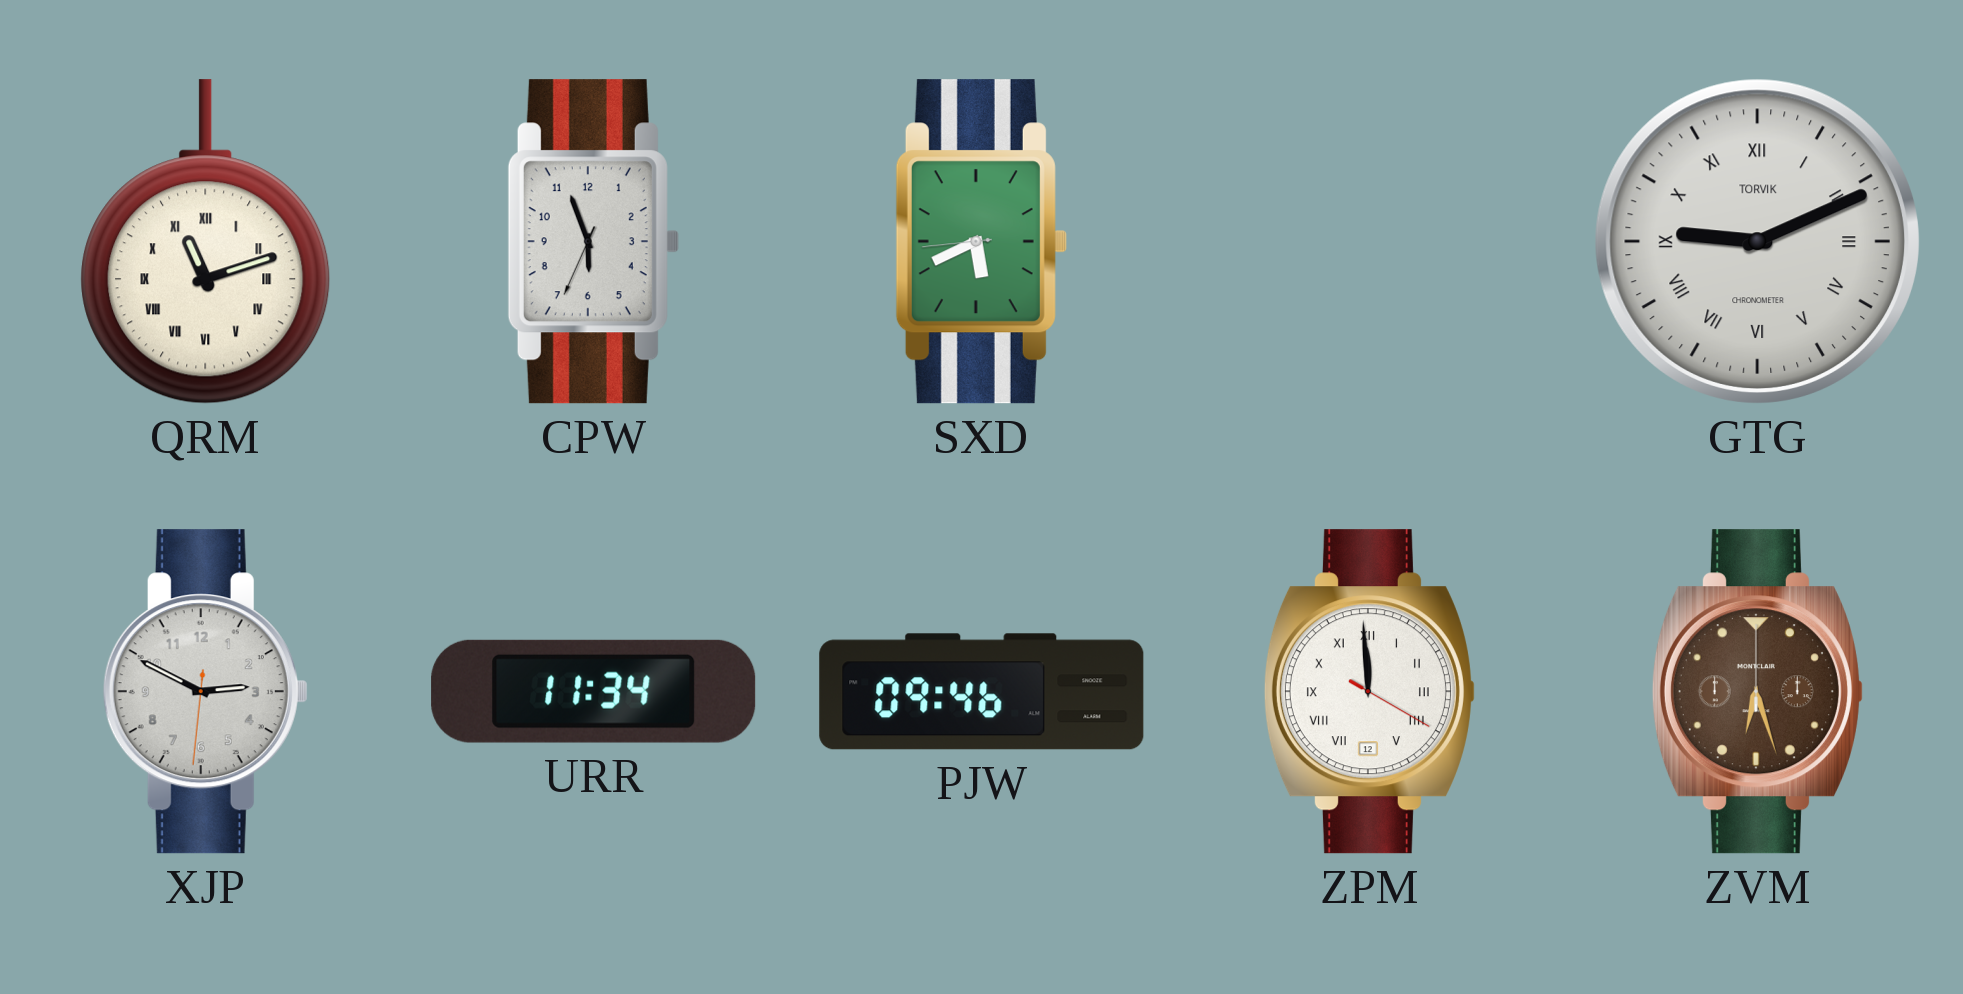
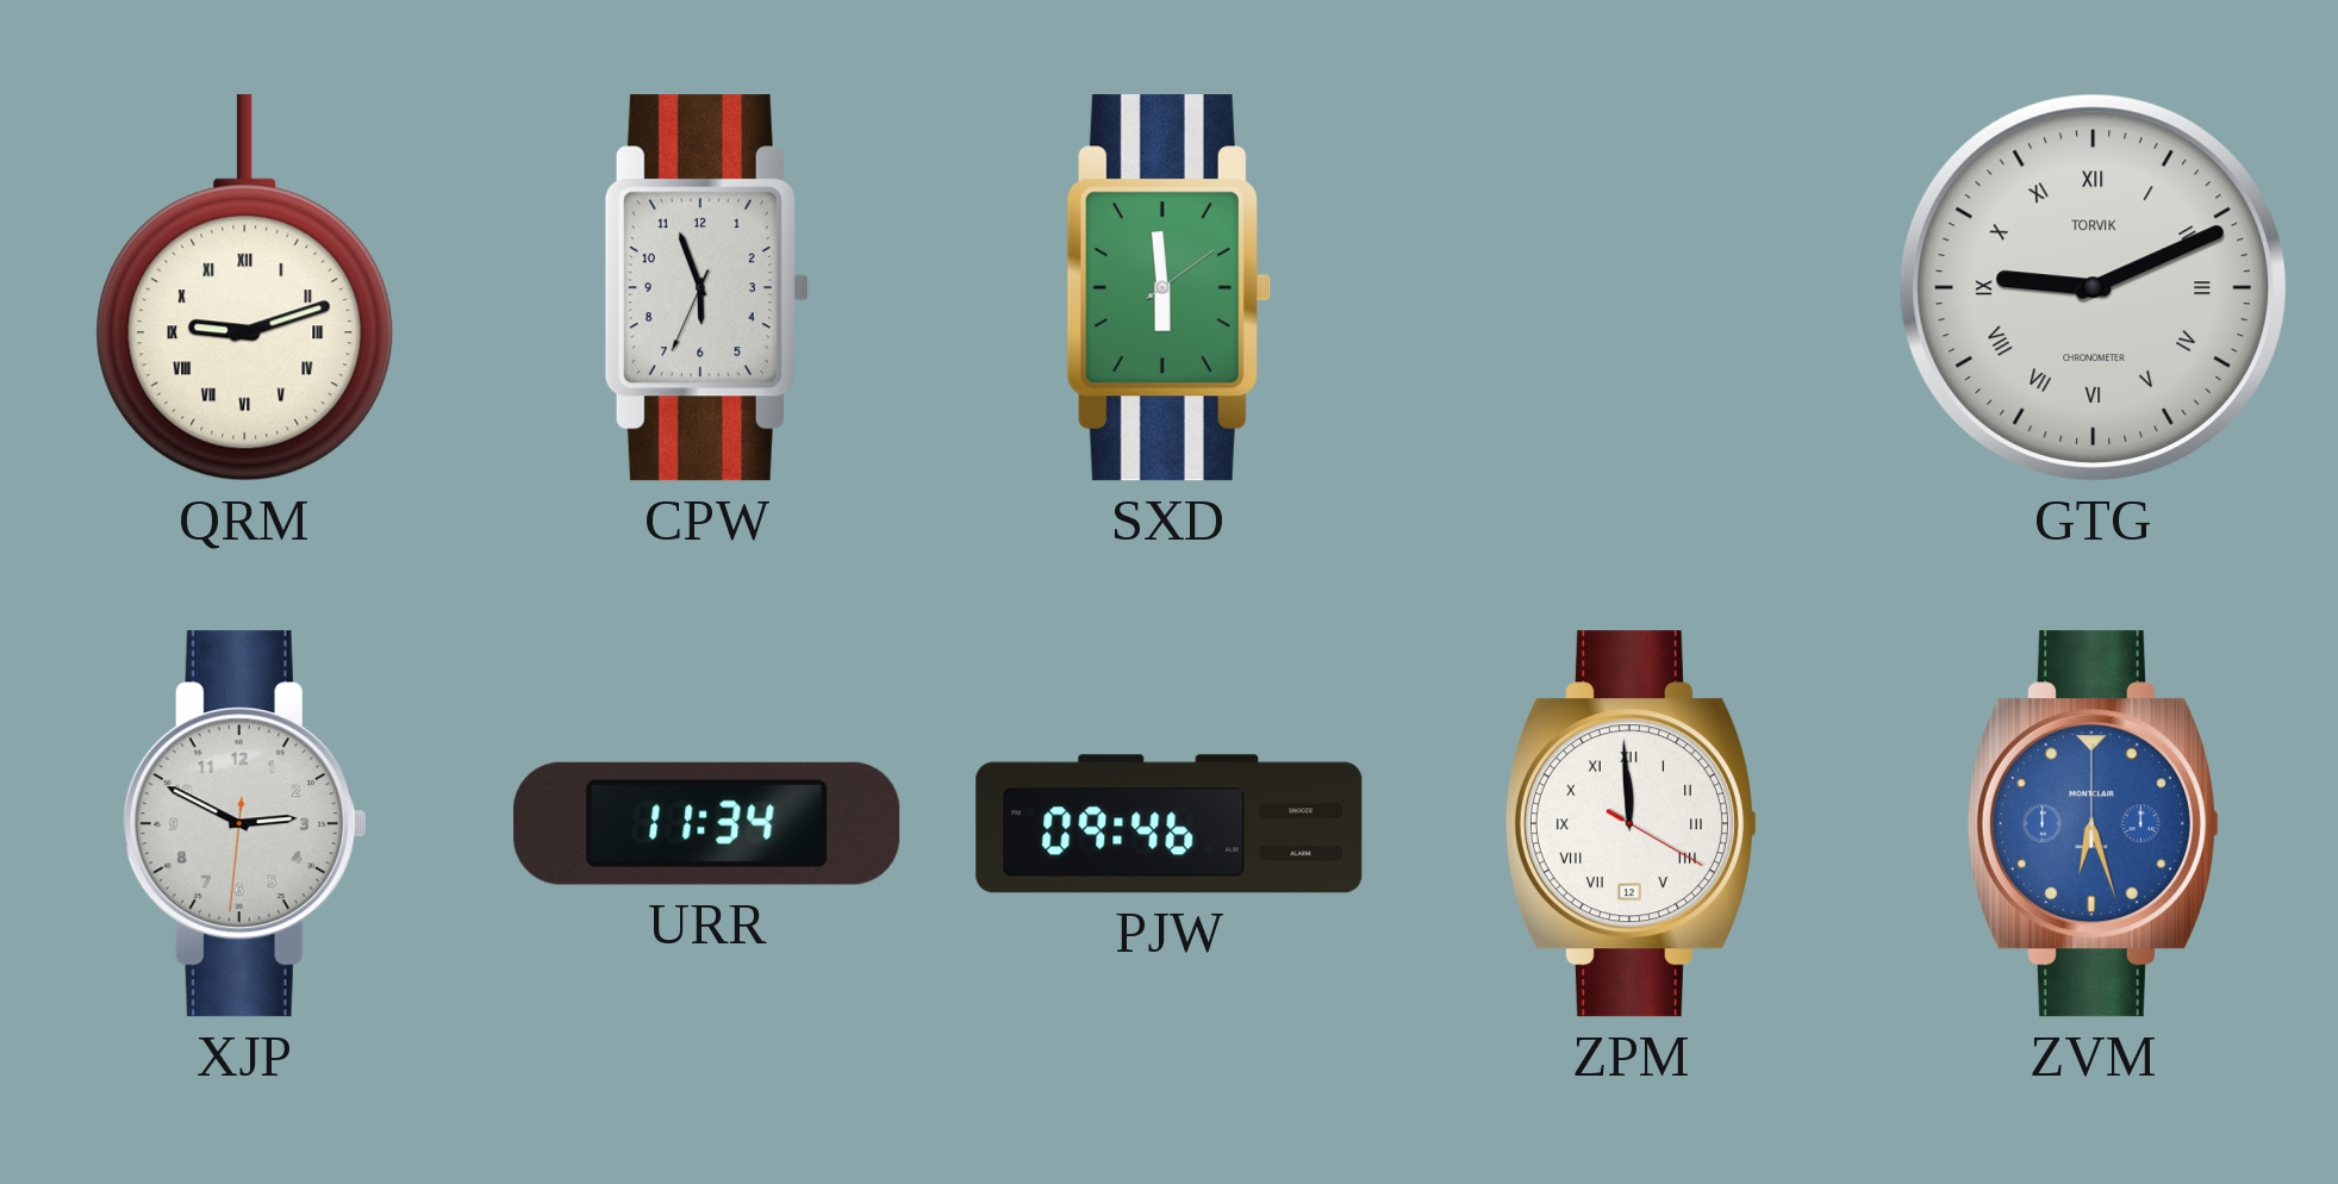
QRM: 11:12 -> 9:12 (245, 288)
SXD: 5:40 -> 5:59 (1168, 288)
ZVM dial: brown -> blue (2093, 824)
